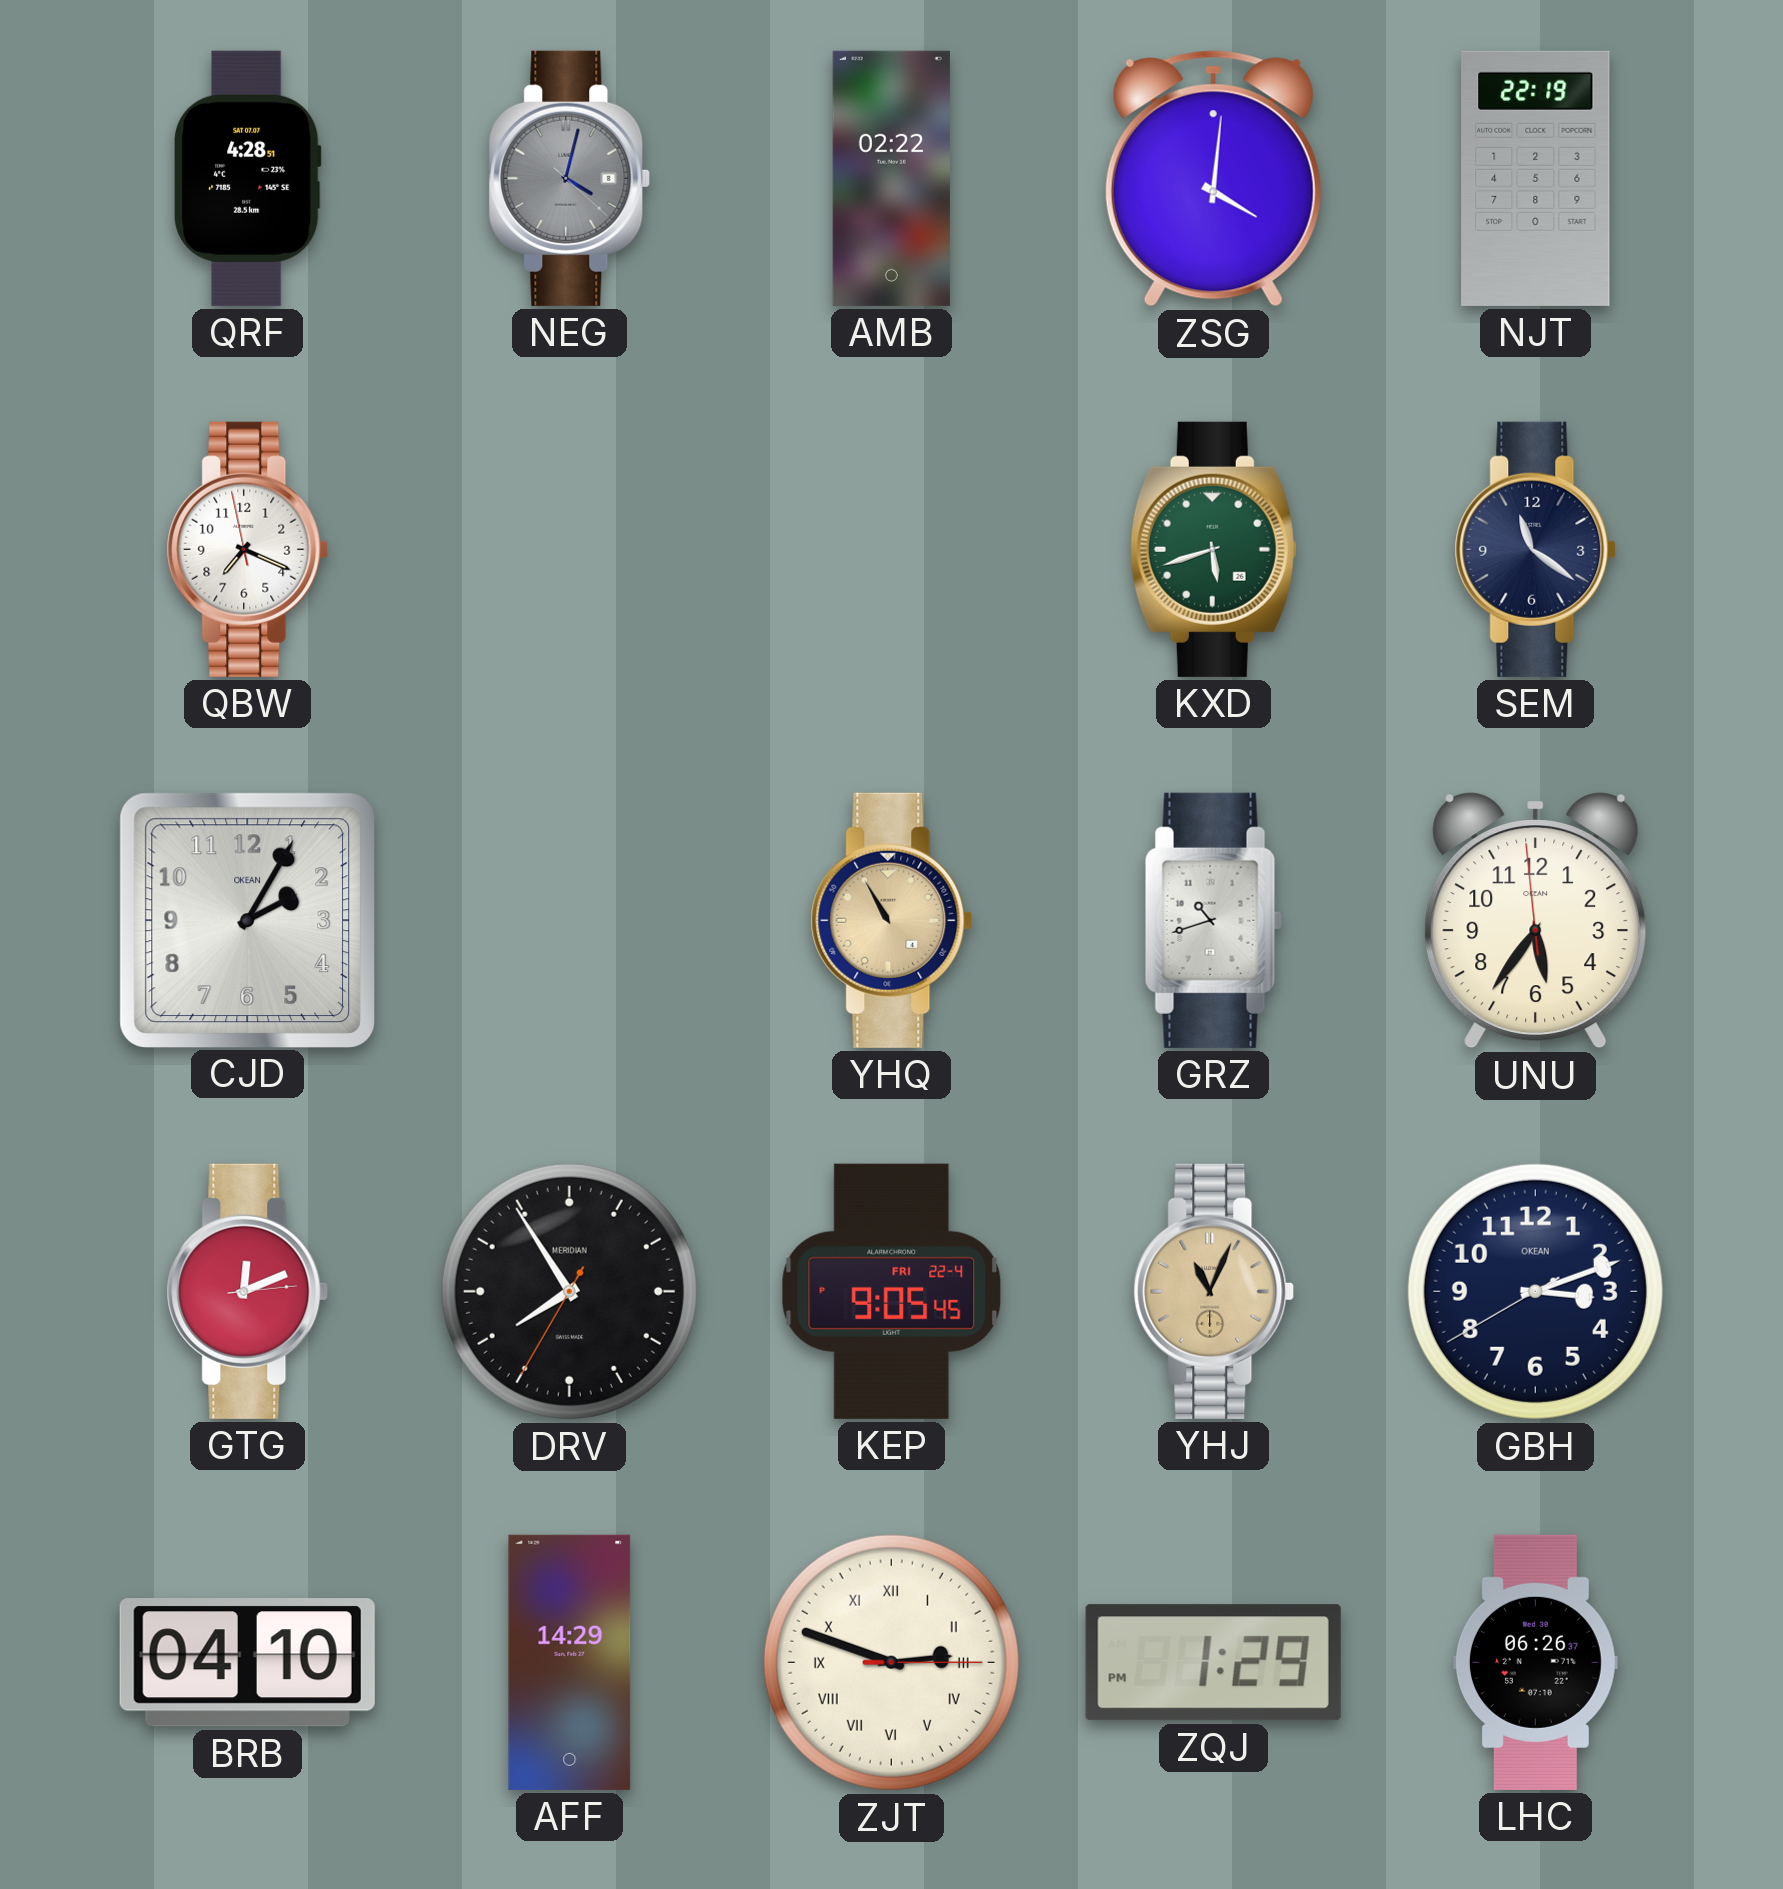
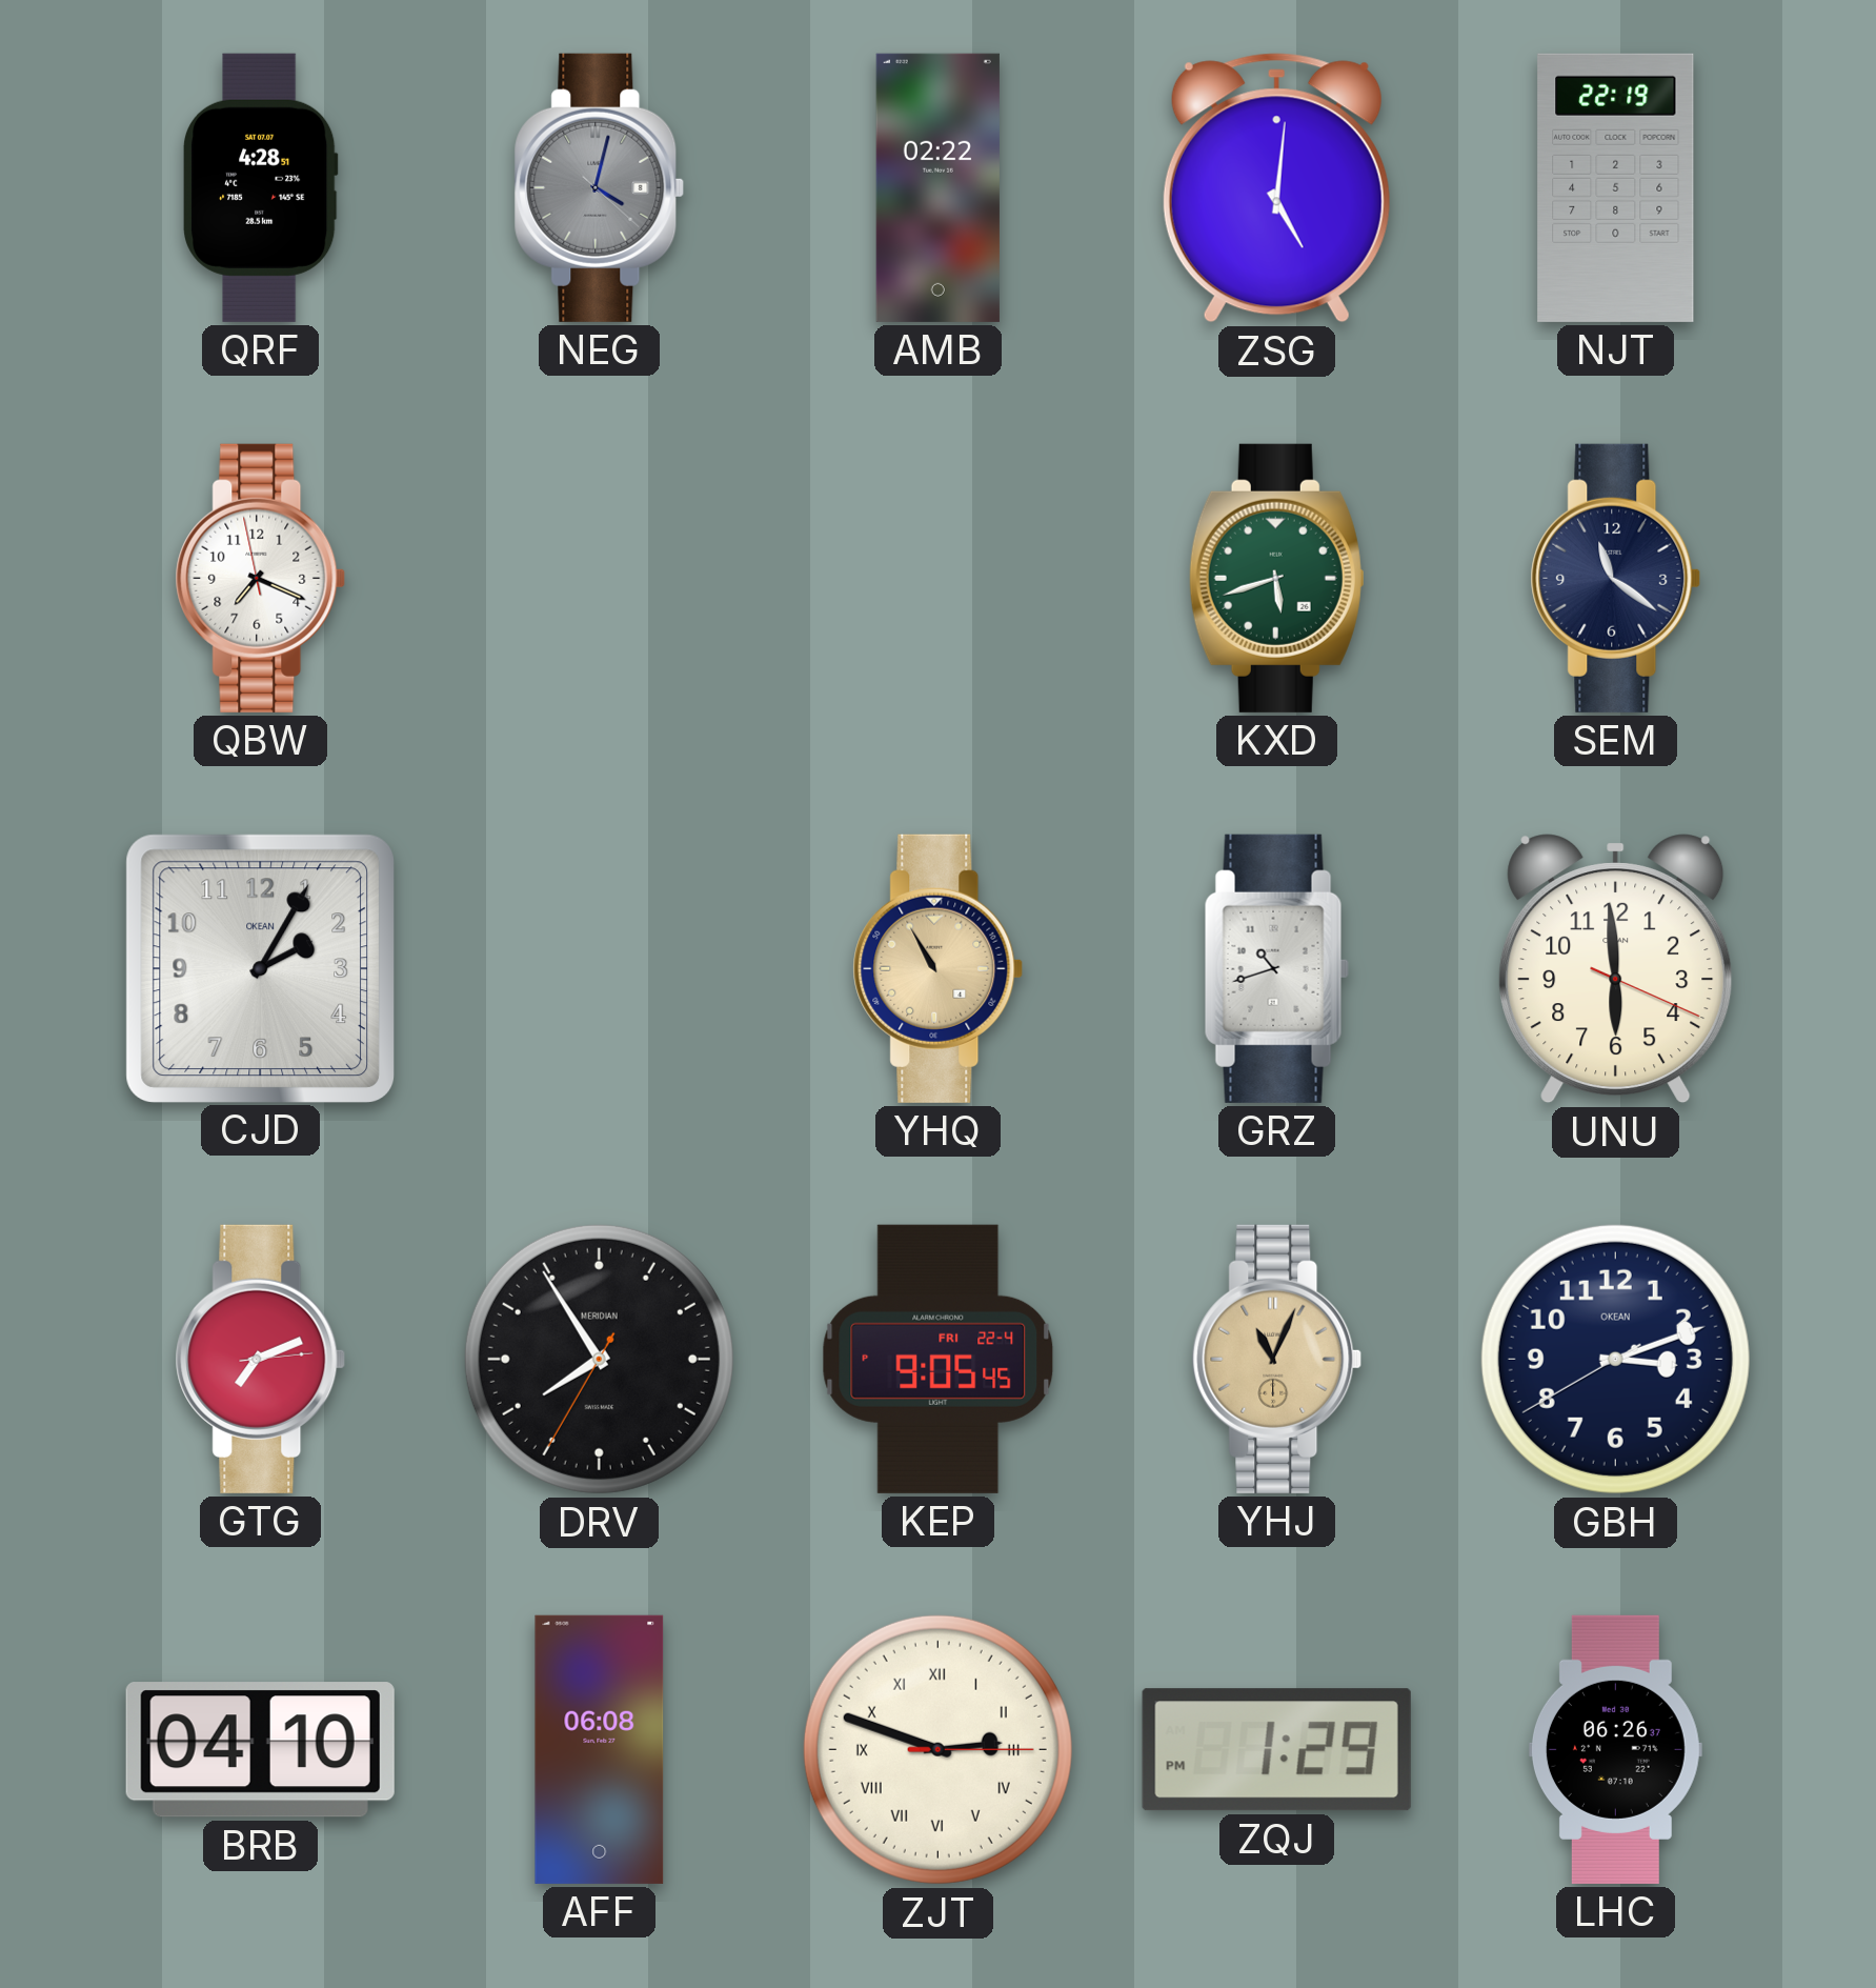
ZSG: 4:01 -> 5:01 (1276, 188)
UNU: 5:35 -> 5:59 (1616, 969)
GTG: 12:11 -> 7:11 (261, 1359)
AFF: 14:29 -> 06:08 (600, 1749)
